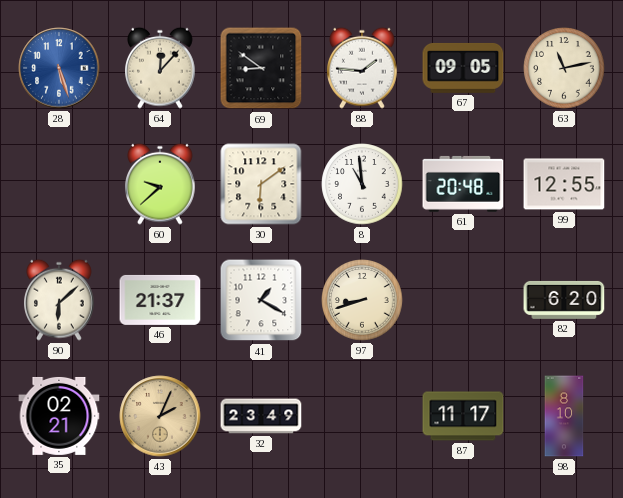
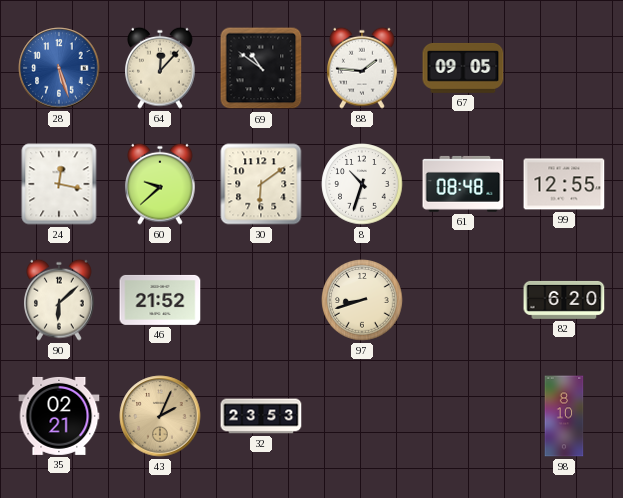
69: 8:51 -> 10:51 (261, 68)
63: 11:13 -> none (564, 68)
24: none -> 12:17 (59, 184)
8: 10:59 -> 10:33 (362, 184)
61: 20:48 -> 08:48 (463, 184)
46: 21:37 -> 21:52 (160, 300)
41: 1:20 -> none (261, 300)
32: 23:49 -> 23:53 (261, 416)
87: 11:17 -> none (463, 416)
